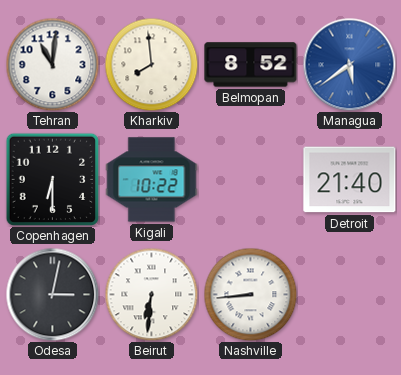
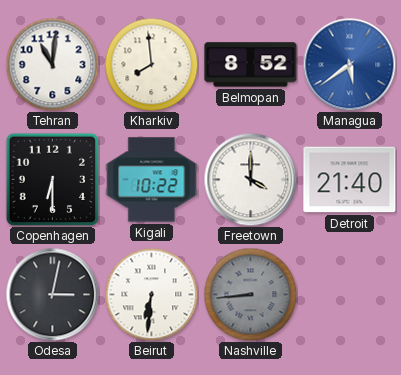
Freetown: none -> 4:00 (250, 179)
Nashville dial: white -> grey (250, 294)
